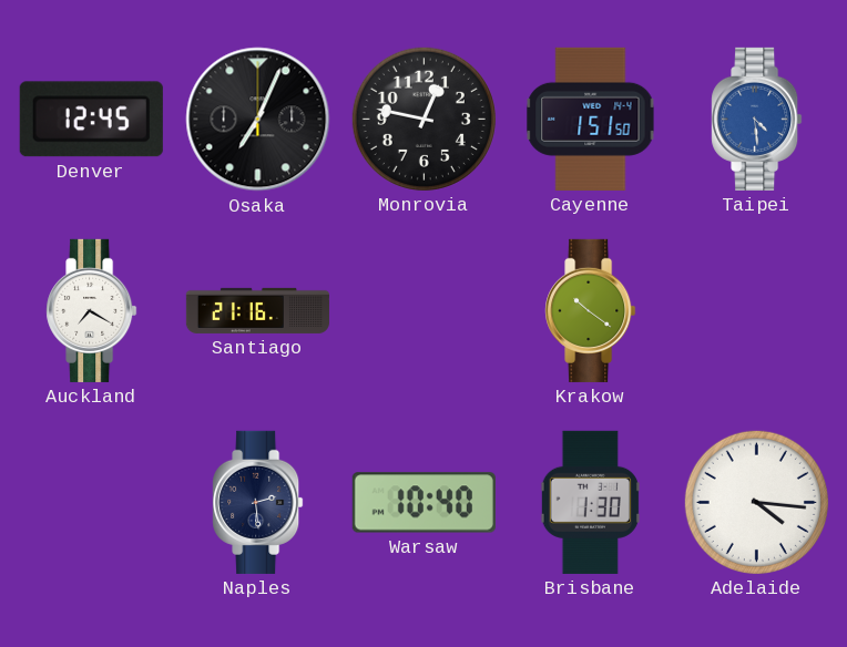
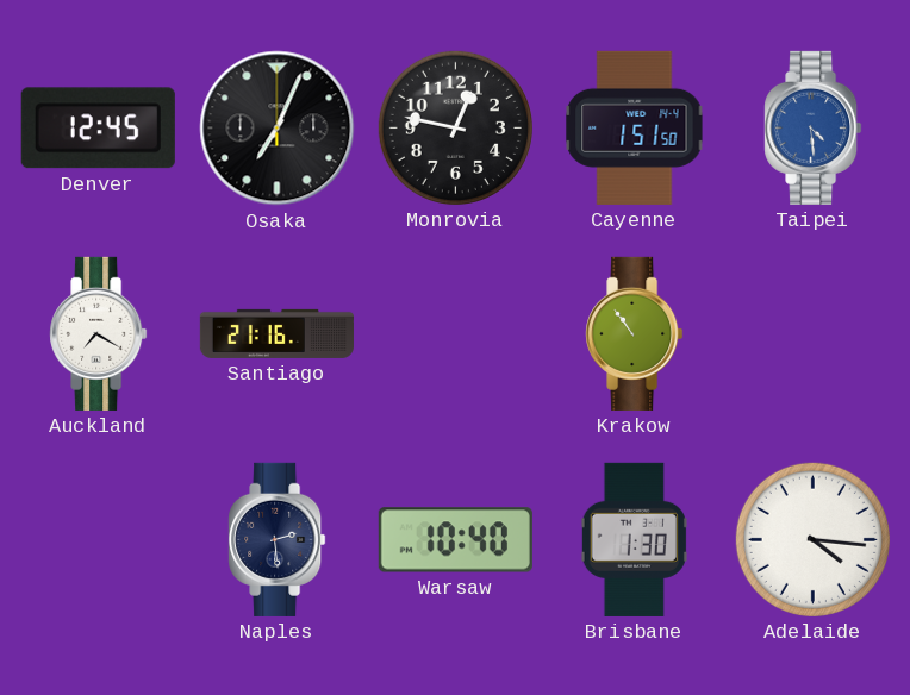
Krakow: 10:21 -> 10:54 (635, 333)
